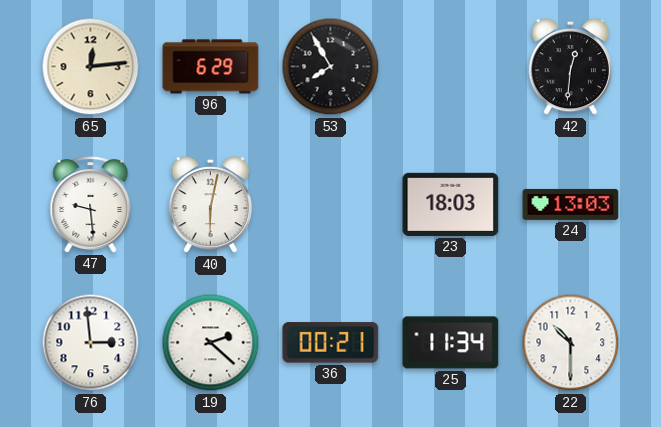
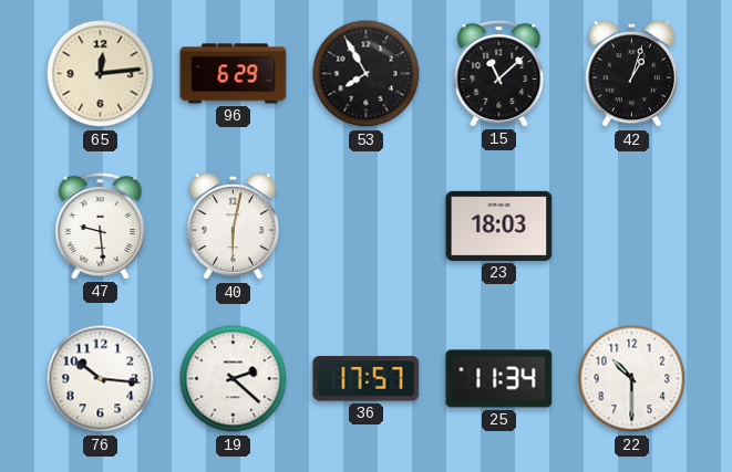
15: none -> 11:08 (499, 74)
42: 12:31 -> 1:03 (631, 74)
24: 13:03 -> none (571, 204)
76: 2:59 -> 10:16 (101, 379)
36: 00:21 -> 17:57 (367, 379)
